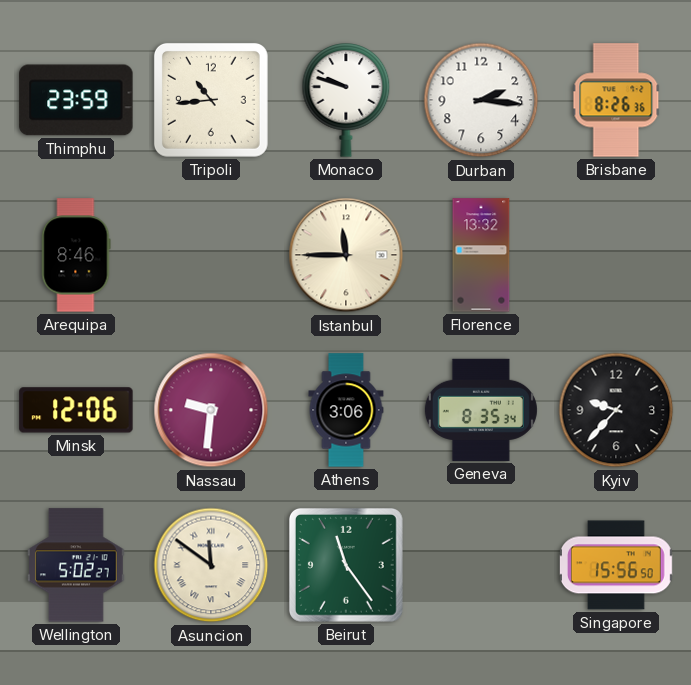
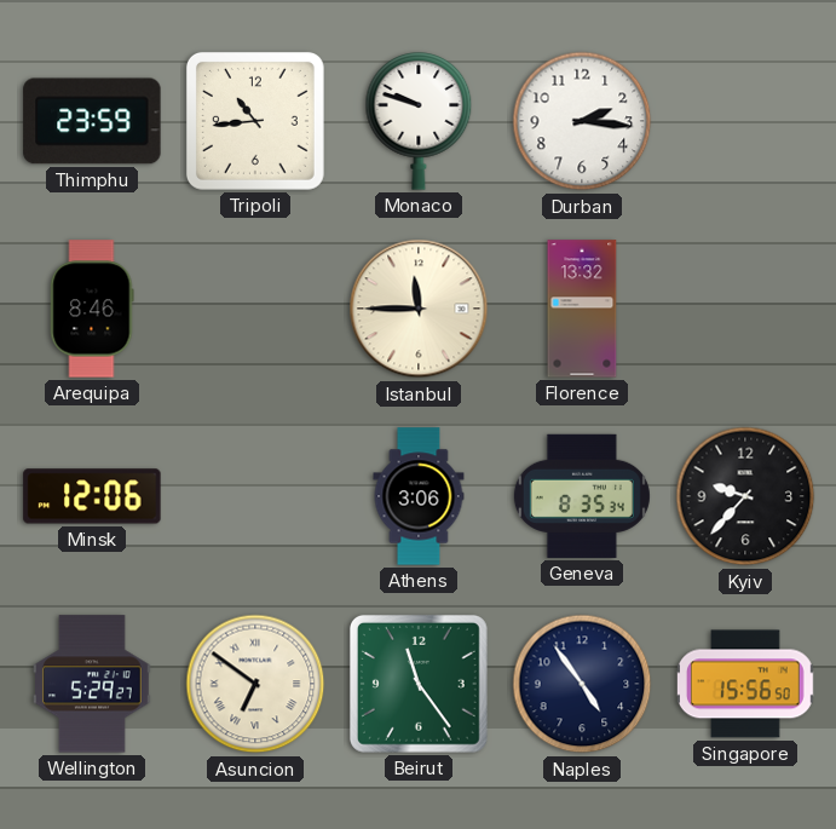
Brisbane: 8:26 -> none (616, 100)
Nassau: 9:31 -> none (211, 410)
Wellington: 5:02 -> 5:29 (92, 684)
Asuncion: 11:51 -> 6:51 (255, 684)
Naples: none -> 4:54 (582, 684)
